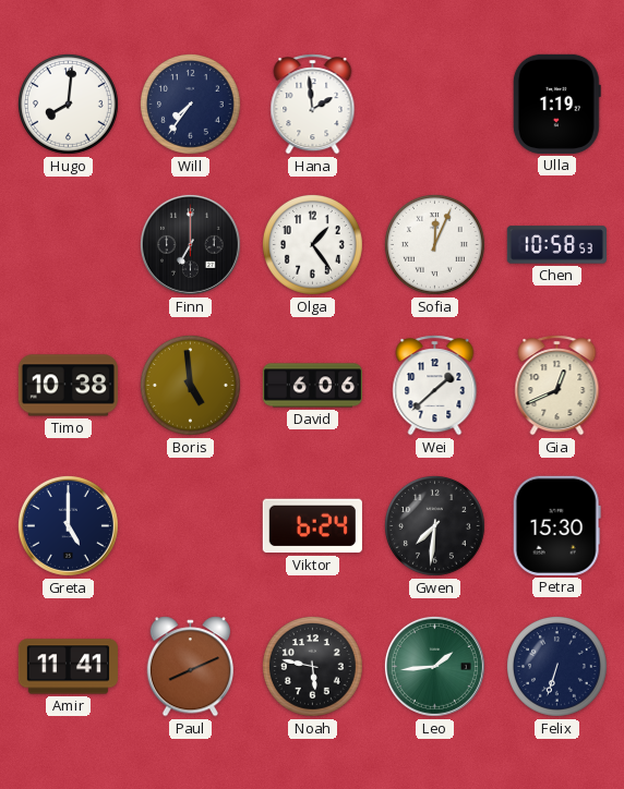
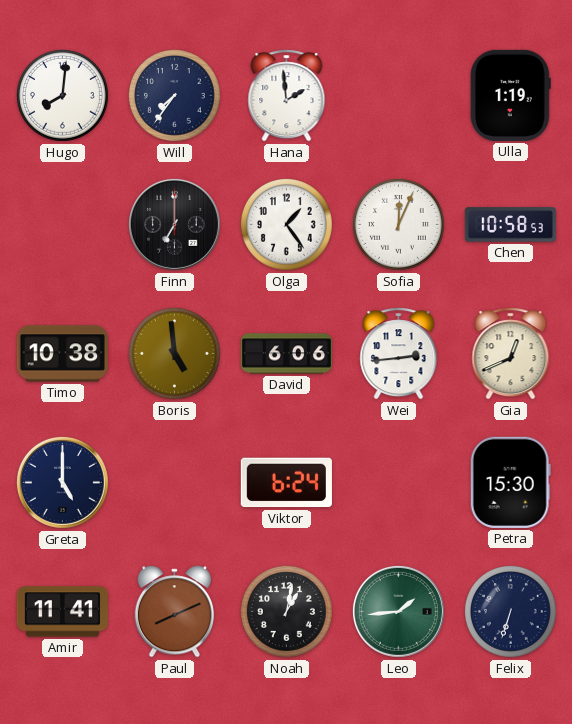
Wei: 1:38 -> 2:44 (399, 354)
Gwen: 7:31 -> none (434, 525)
Noah: 5:47 -> 1:02 (286, 611)
